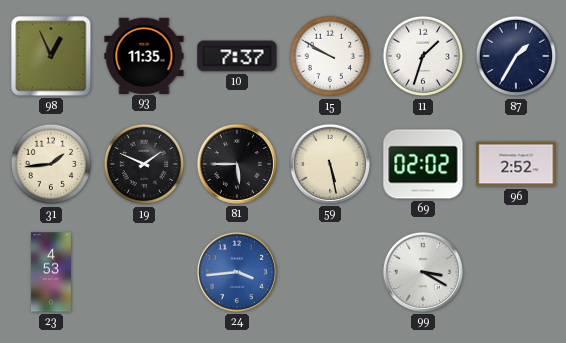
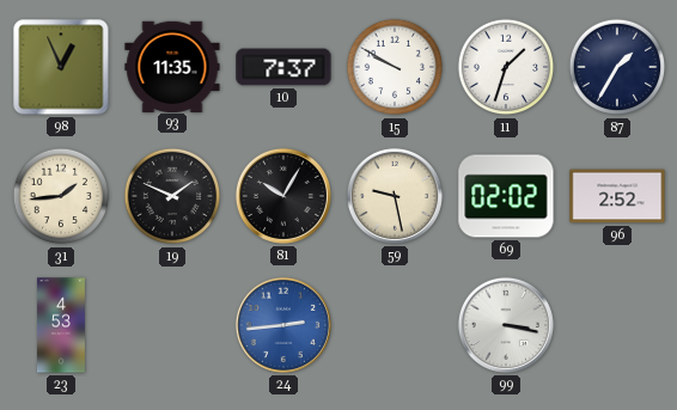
81: 5:45 -> 10:05 (283, 196)
59: 5:28 -> 9:28 (395, 196)
24: 3:44 -> 2:44 (283, 325)
99: 3:20 -> 3:17 (506, 325)
